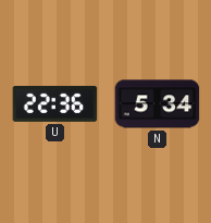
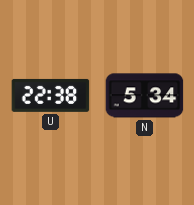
U: 22:36 -> 22:38 (51, 95)
